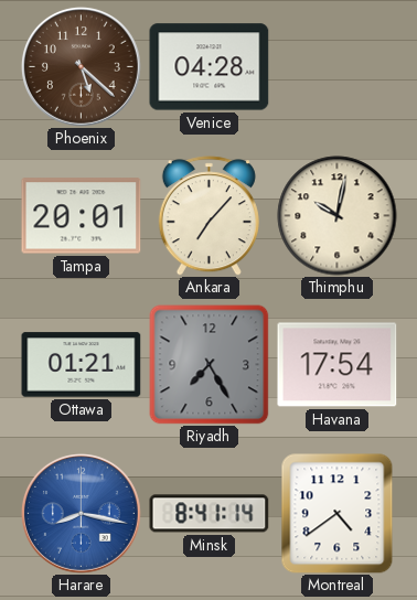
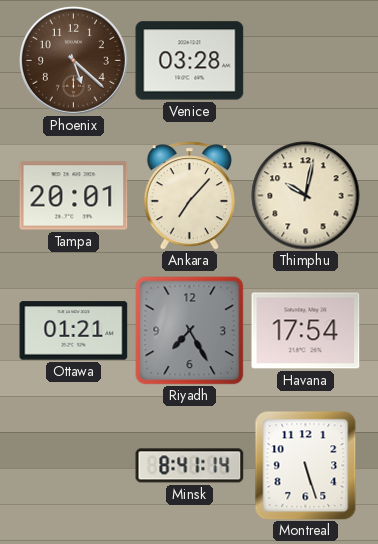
Venice: 04:28 -> 03:28 (190, 61)
Harare: 8:17 -> none (81, 513)
Montreal: 4:39 -> 5:27 (306, 466)
